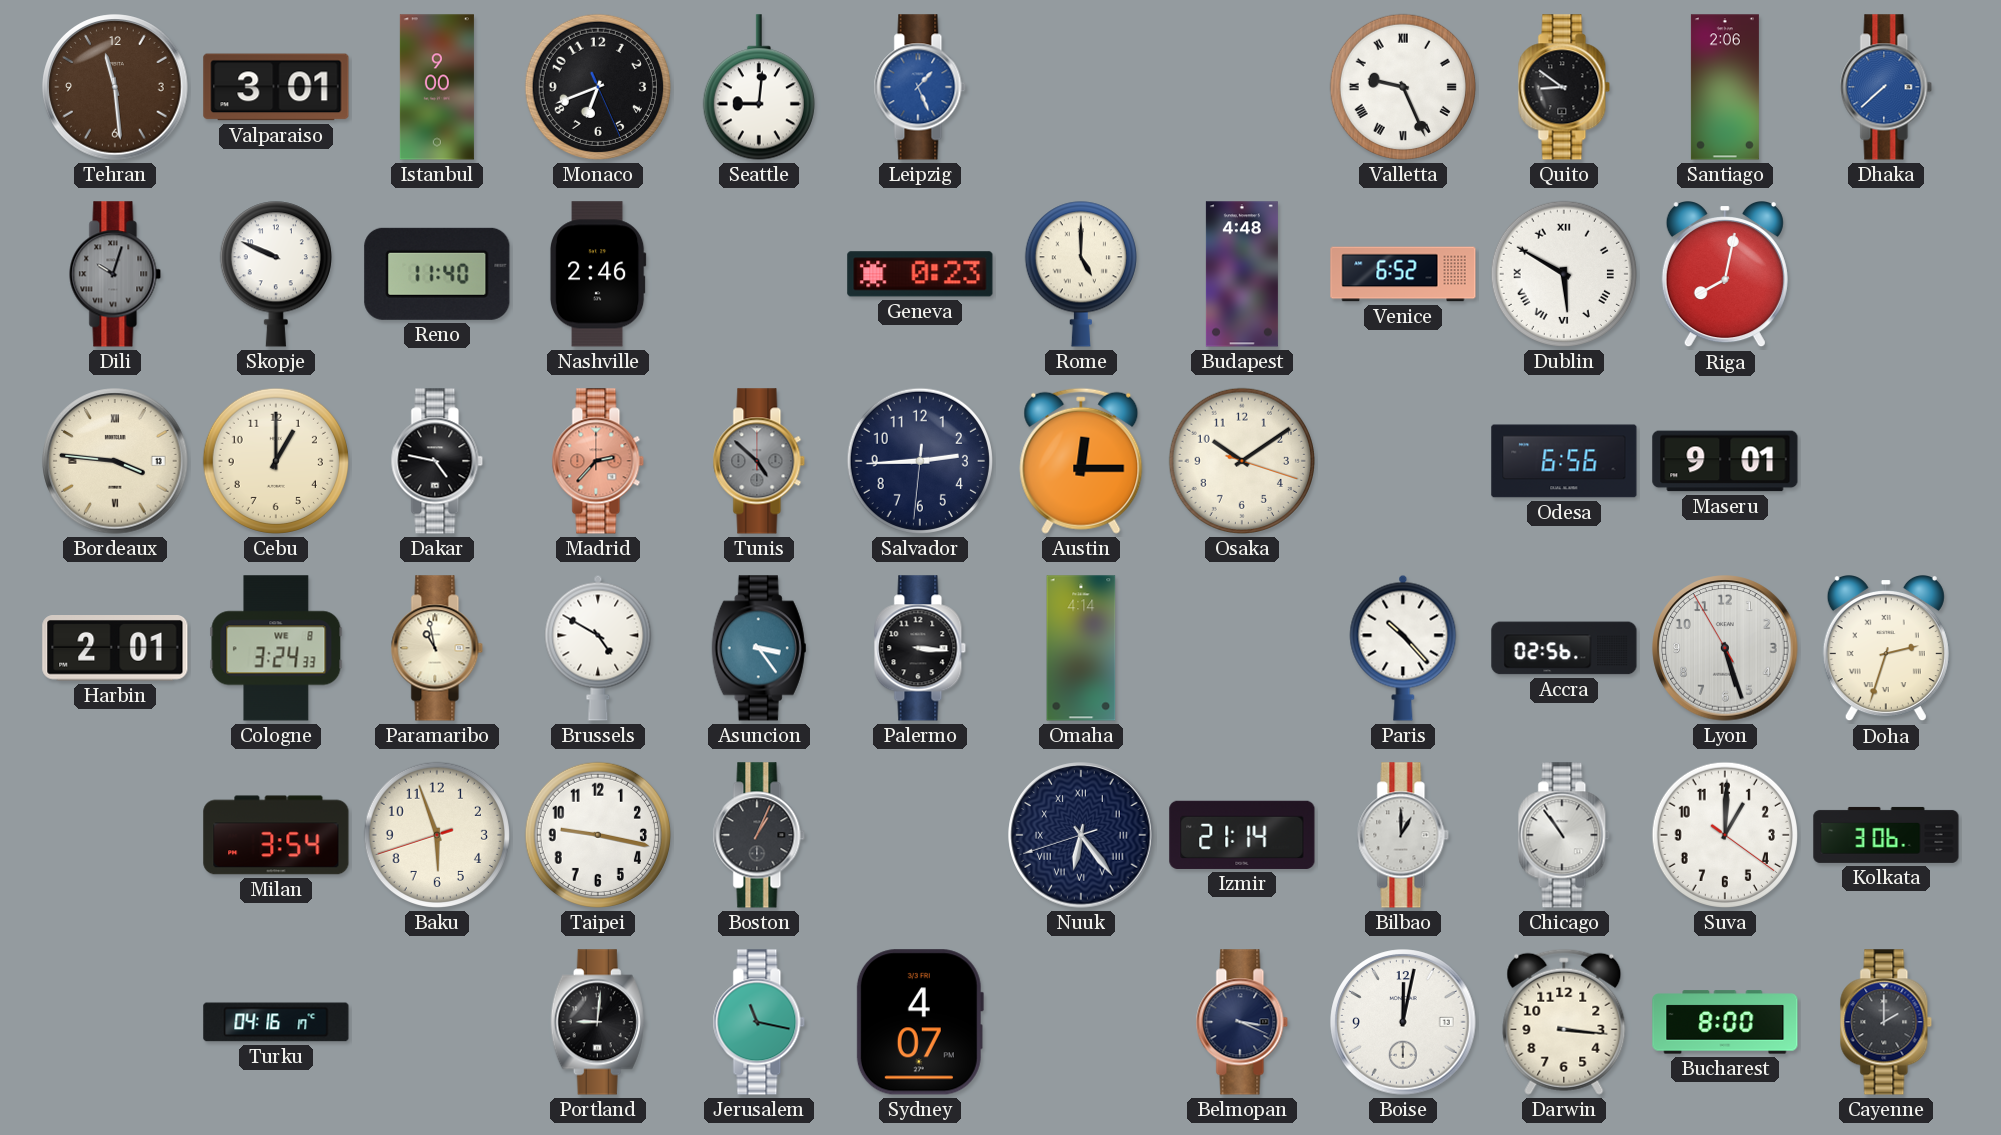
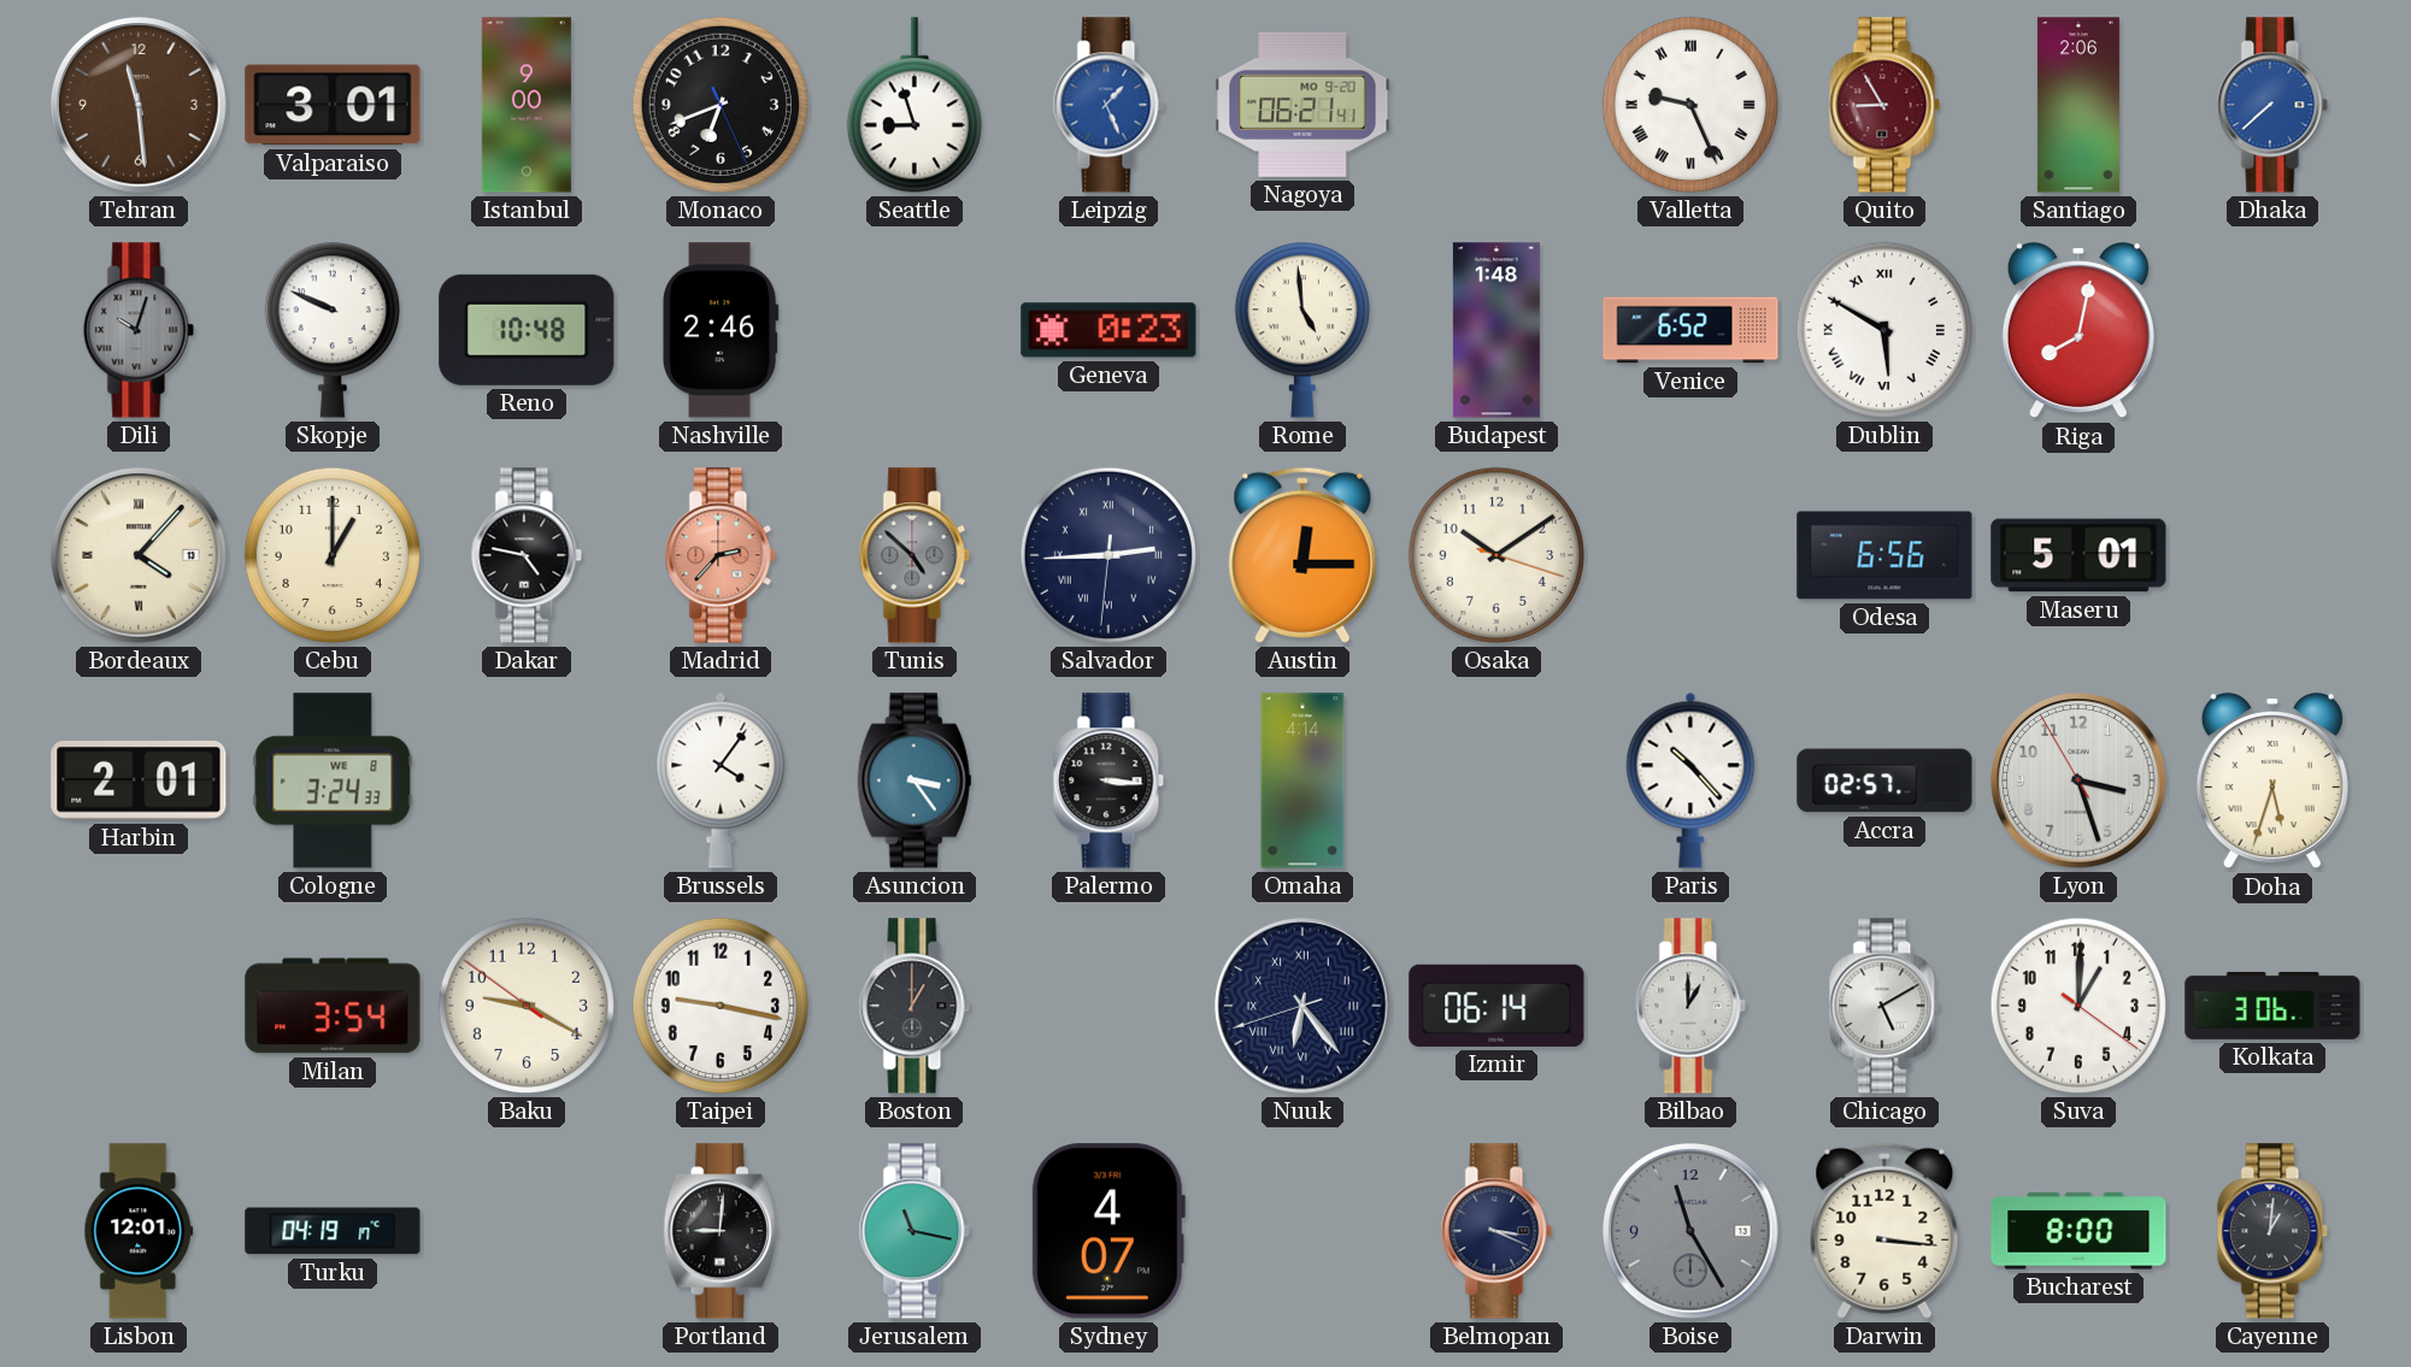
Seattle: 9:01 -> 8:57 (915, 105)
Nagoya: none -> 06:21 (1302, 105)
Quito: 8:51 -> 8:55 (1884, 105)
Quito dial: black -> burgundy (1884, 105)
Reno: 11:40 -> 10:48 (527, 330)
Rome: 5:00 -> 4:59 (1302, 330)
Budapest: 4:48 -> 1:48 (1496, 330)
Bordeaux: 3:46 -> 4:07 (139, 555)
Salvador numerals: Arabic -> Roman (1109, 555)
Maseru: 9:01 -> 5:01 (2078, 555)
Paramaribo: 10:58 -> none (437, 648)
Brussels: 4:50 -> 4:06 (721, 780)
Accra: 02:56 -> 02:57 (1884, 780)
Lyon: 5:26 -> 3:26 (2078, 780)
Doha: 2:33 -> 5:33 (2272, 782)
Baku: 5:56 -> 9:19 (527, 1006)
Boston: 1:04 -> 1:00 (915, 1006)
Izmir: 21:14 -> 06:14 (1496, 1006)
Chicago: 10:54 -> 5:10 (1884, 1006)
Lisbon: none -> 12:01 (139, 1231)
Turku: 04:16 -> 04:19 (333, 1231)
Boise: 12:02 -> 11:25 (1690, 1231)
Boise dial: white -> grey (1690, 1231)
Cayenne: 2:00 -> 1:01 (2272, 1231)
